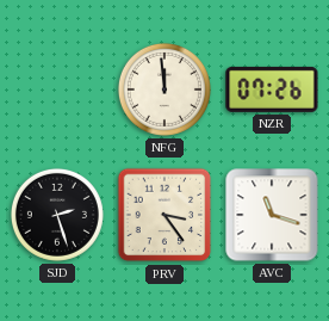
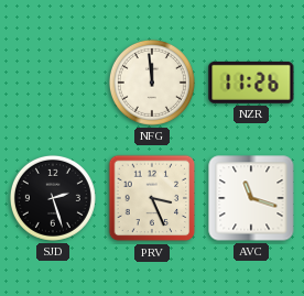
NZR: 07:26 -> 11:26 (251, 83)
PRV: 3:24 -> 3:26 (152, 198)
